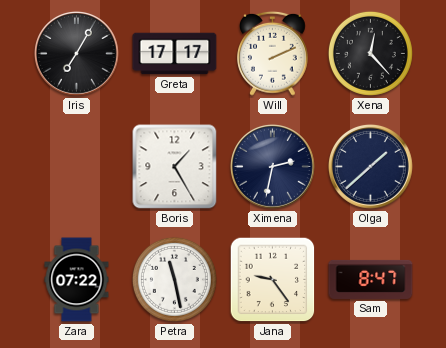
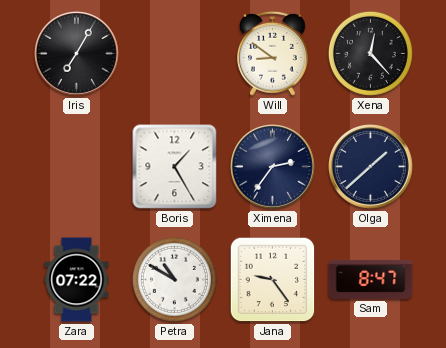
Greta: 17:17 -> none (175, 54)
Will: 2:11 -> 8:51 (273, 53)
Ximena: 2:32 -> 2:36 (272, 166)
Petra: 11:28 -> 10:50 (174, 279)
